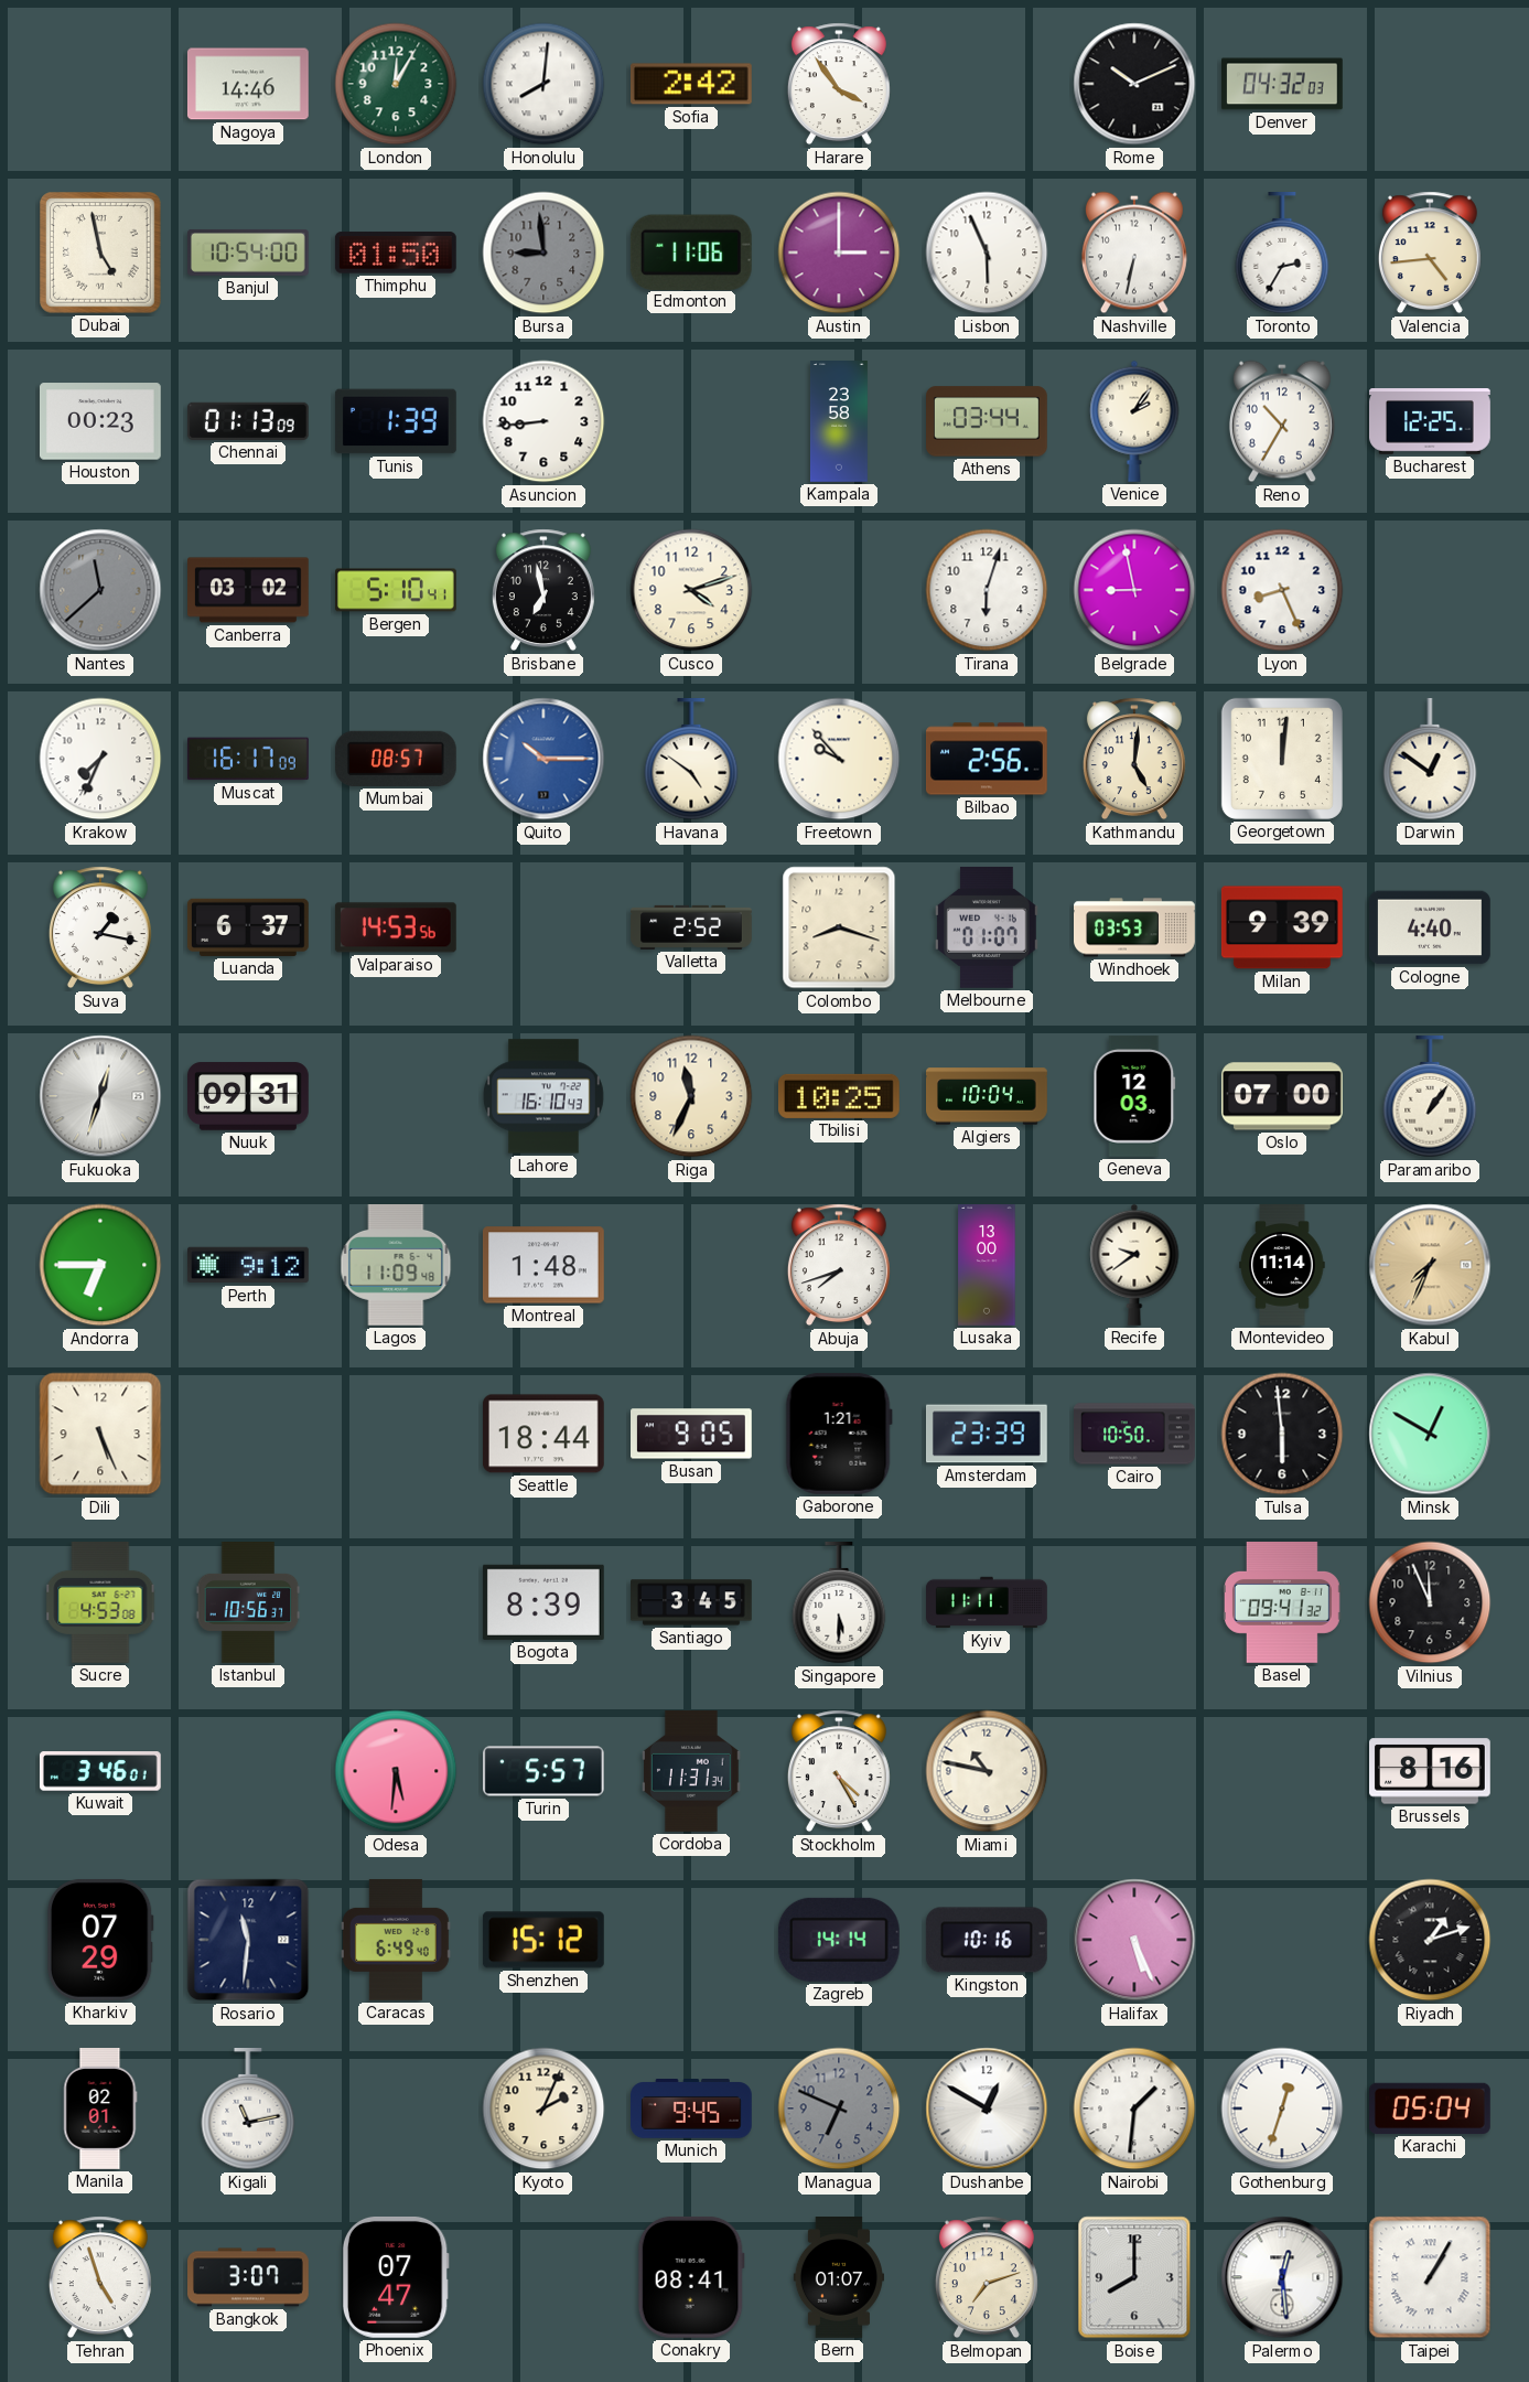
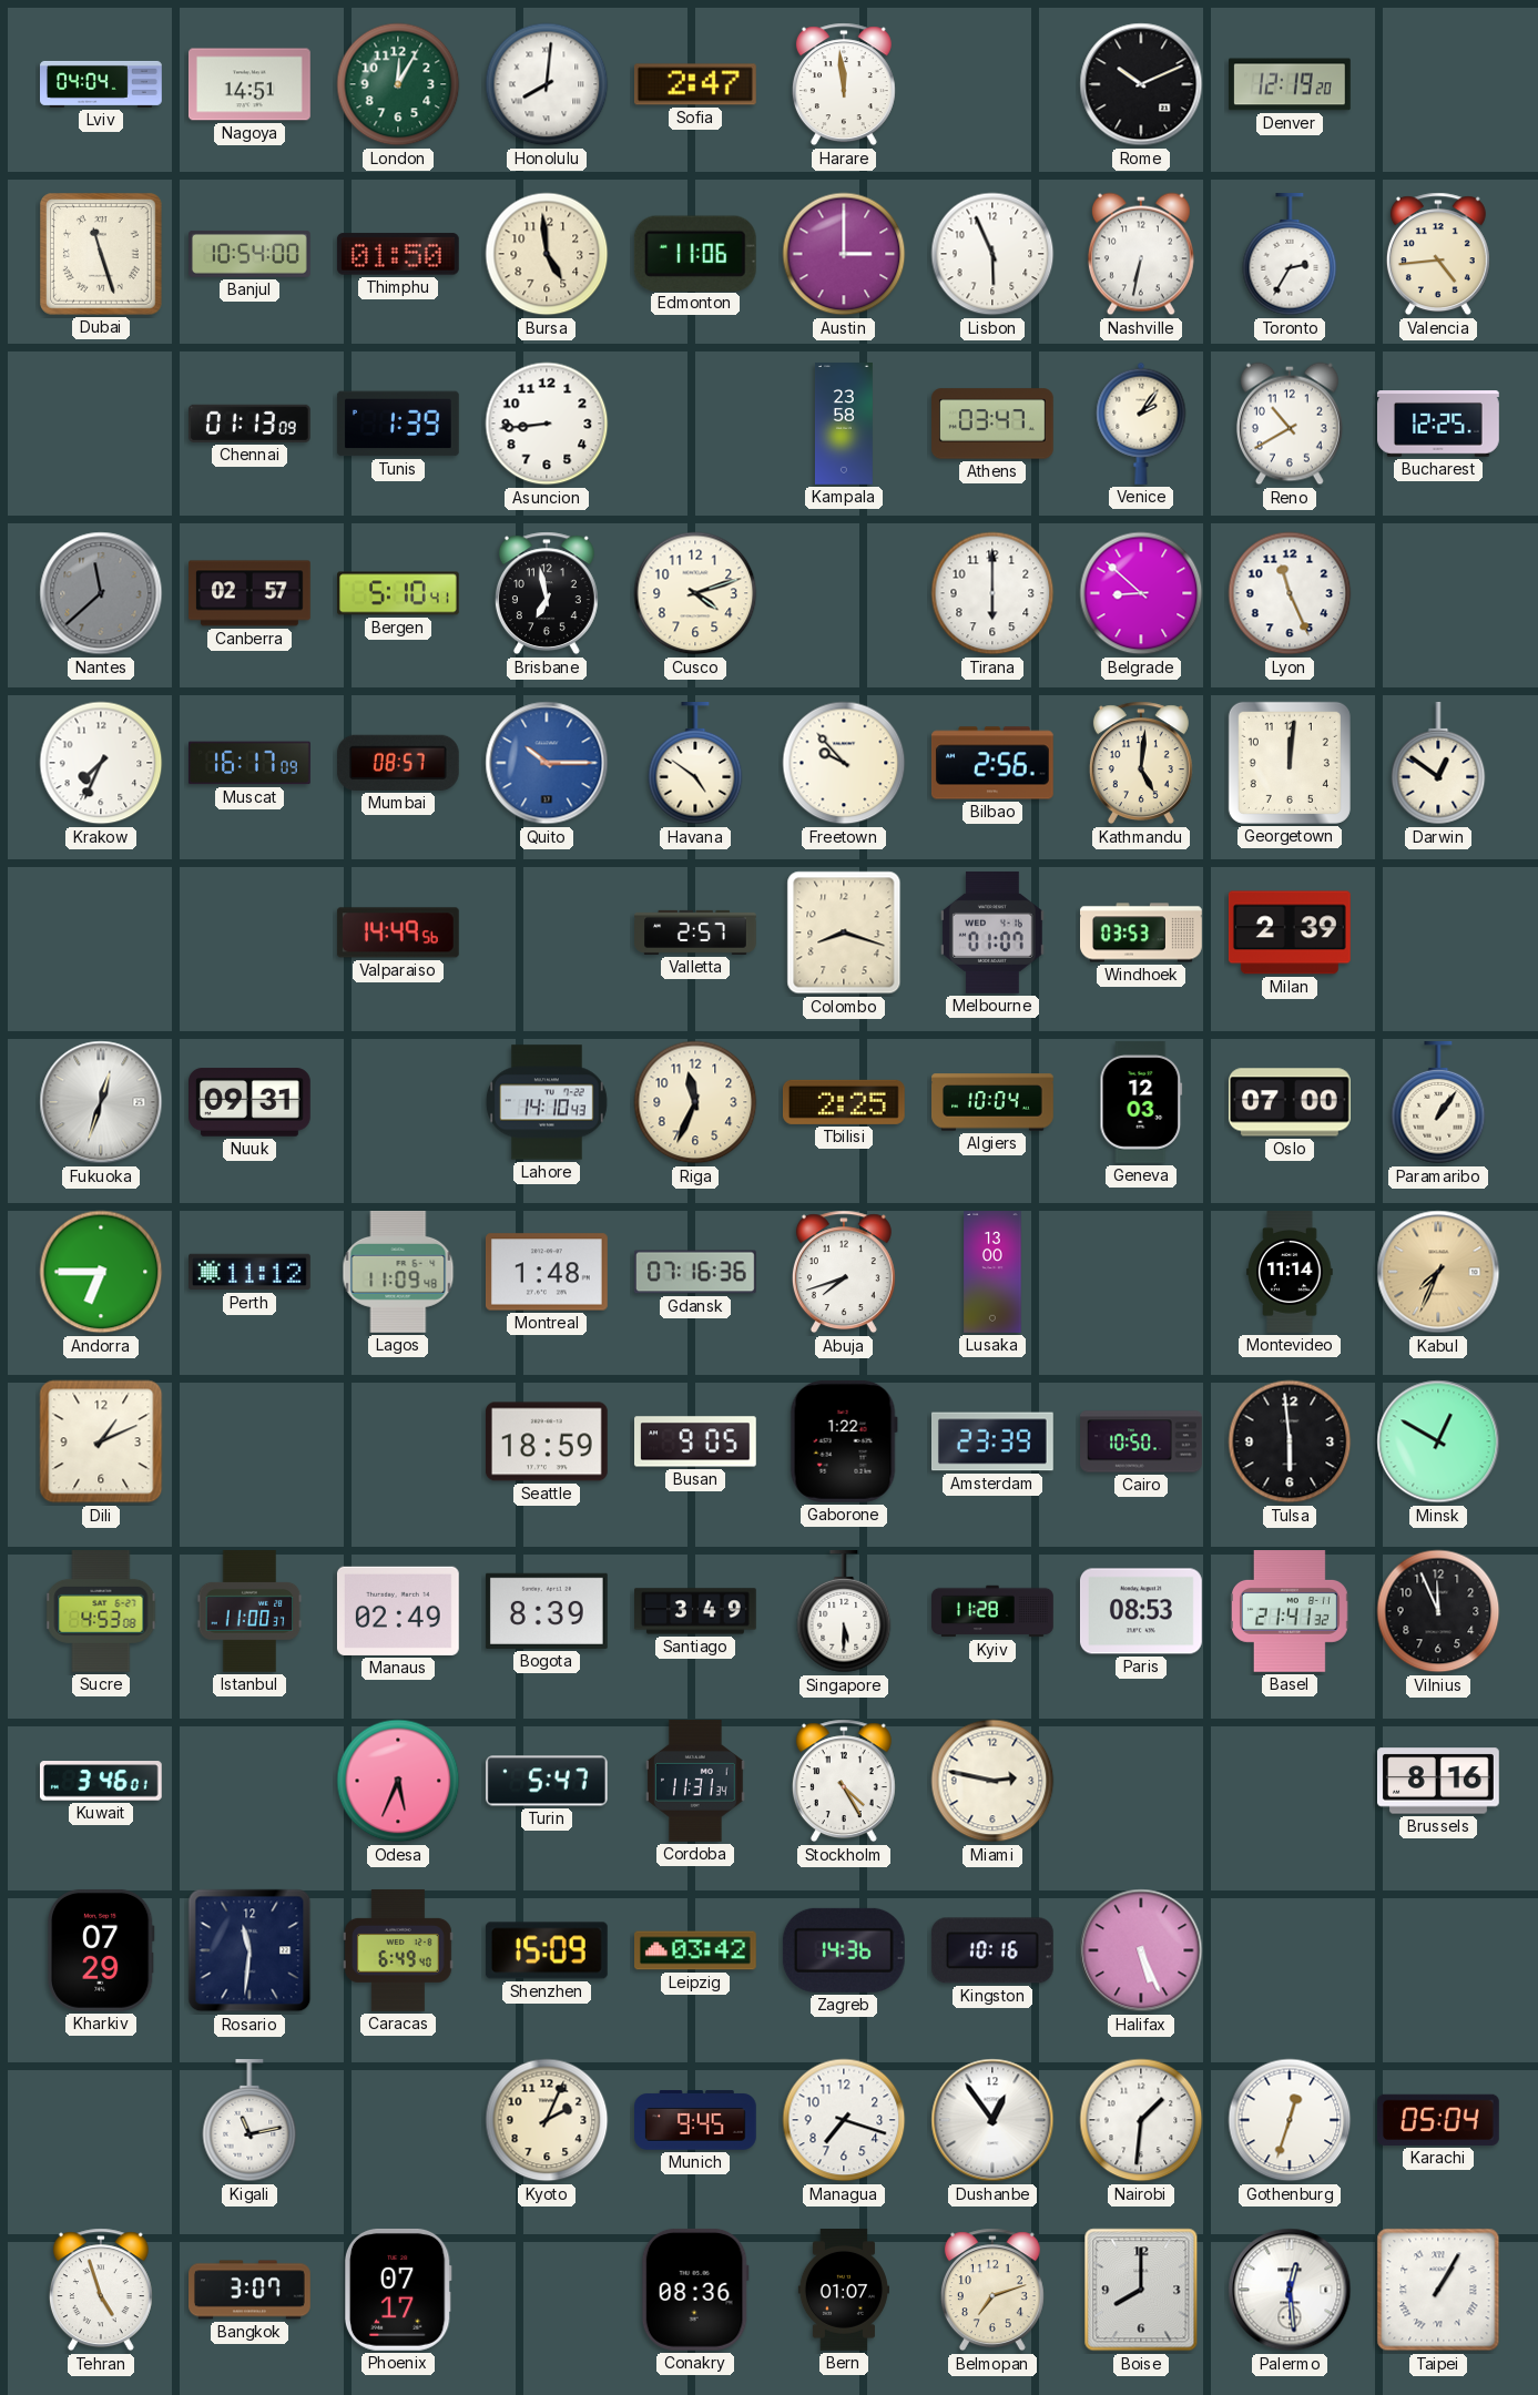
Lviv: none -> 04:04 (101, 84)
Nagoya: 14:46 -> 14:51 (249, 84)
Sofia: 2:42 -> 2:47 (695, 84)
Harare: 3:54 -> 11:59 (844, 84)
Denver: 04:32 -> 12:19 (1290, 84)
Dubai: 4:58 -> 11:27 (102, 255)
Bursa: 8:59 -> 4:59 (547, 254)
Bursa dial: grey -> cream (547, 254)
Houston: 00:23 -> none (100, 421)
Athens: 03:44 -> 03:47 (994, 424)
Reno: 10:35 -> 10:40 (1290, 424)
Canberra: 03:02 -> 02:57 (251, 593)
Tirana: 6:03 -> 6:00 (992, 593)
Belgrade: 8:58 -> 8:52 (1141, 593)
Lyon: 8:26 -> 11:26 (1290, 593)
Suva: 1:17 -> none (100, 927)
Luanda: 6:37 -> none (248, 927)
Valparaiso: 14:53 -> 14:49 (398, 932)
Valletta: 2:52 -> 2:57 (695, 932)
Milan: 9:39 -> 2:39 (1290, 932)
Cologne: 4:40 -> none (1431, 927)
Lahore: 16:10 -> 14:10 (547, 1102)
Tbilisi: 10:25 -> 2:25 (844, 1102)
Perth: 9:12 -> 11:12 (251, 1272)
Gdansk: none -> 07:16 (695, 1272)
Recife: 9:39 -> none (1134, 1265)
Dili: 5:26 -> 1:11 (101, 1441)
Seattle: 18:44 -> 18:59 (547, 1441)
Gaborone: 1:21 -> 1:22 (844, 1441)
Istanbul: 10:56 -> 11:00 (249, 1612)
Manaus: none -> 02:49 (398, 1611)
Santiago: 3:45 -> 3:49 (696, 1611)
Kyiv: 11:11 -> 11:28 (992, 1611)
Paris: none -> 08:53 (1141, 1611)
Basel: 09:41 -> 21:41 (1290, 1612)
Odesa: 5:31 -> 5:34 (398, 1781)
Turin: 5:57 -> 5:47 (547, 1781)
Miami: 10:47 -> 2:47 (992, 1781)
Shenzhen: 15:12 -> 15:09 (547, 1950)
Leipzig: none -> 03:42 (696, 1950)
Zagreb: 14:14 -> 14:36 (844, 1950)
Riyadh: 1:12 -> none (1430, 1940)
Manila: 02:01 -> none (100, 2110)
Managua: 6:49 -> 7:18 (844, 2120)
Managua dial: grey -> white (844, 2120)
Dushanbe: 12:50 -> 12:54 (992, 2120)
Phoenix: 07:47 -> 07:17 (398, 2290)
Conakry: 08:41 -> 08:36 (695, 2290)
